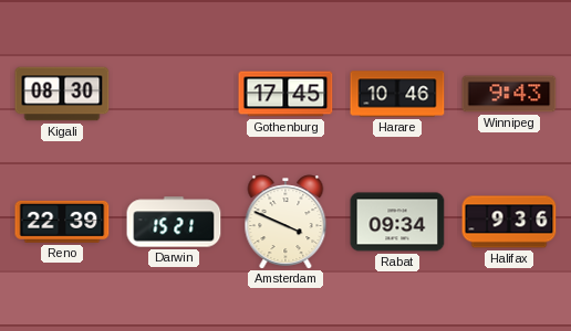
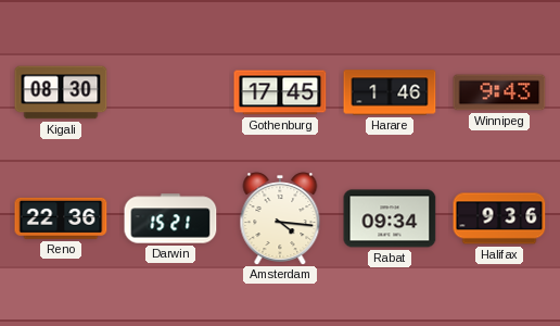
Harare: 10:46 -> 1:46 (390, 92)
Reno: 22:39 -> 22:36 (61, 218)
Amsterdam: 3:49 -> 4:16 (280, 218)
